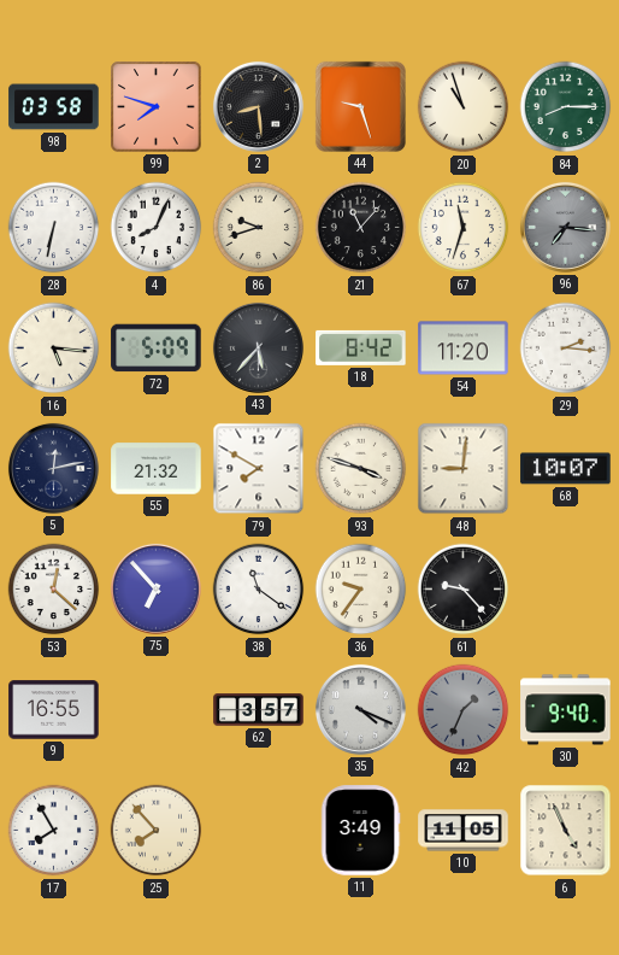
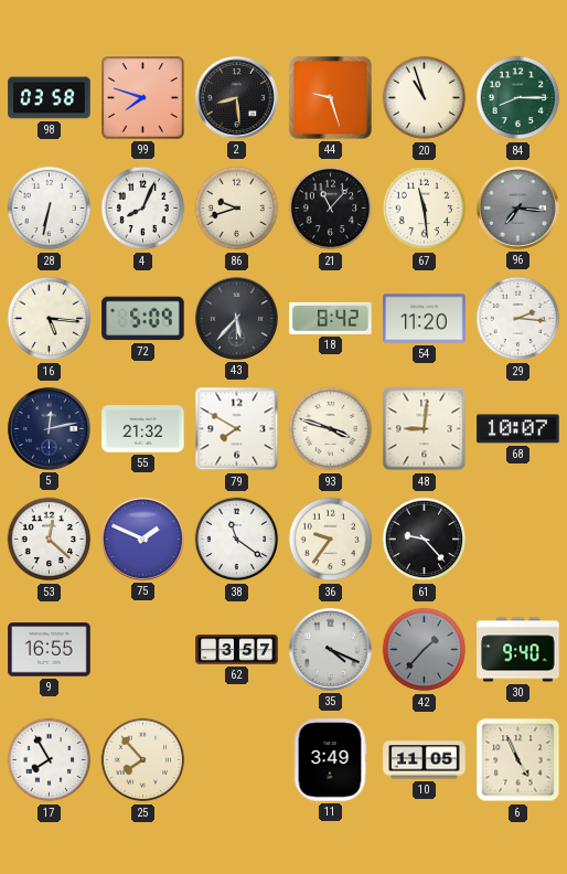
67: 11:33 -> 11:29 (425, 209)
75: 6:53 -> 1:49 (142, 539)
42: 1:34 -> 1:37 (425, 650)
